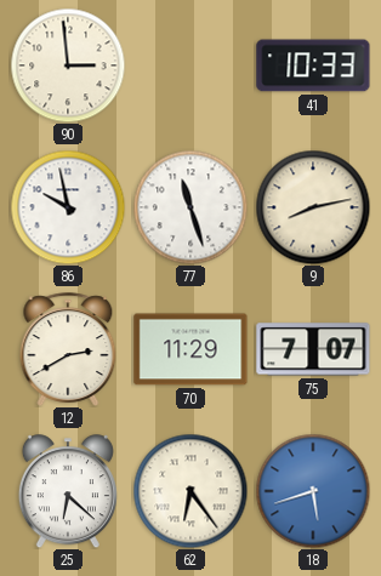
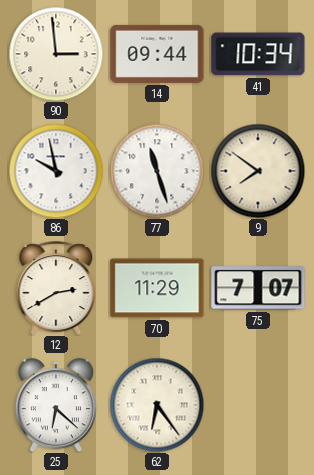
14: none -> 09:44 (157, 54)
41: 10:33 -> 10:34 (258, 54)
9: 8:13 -> 7:51 (258, 171)
18: 5:42 -> none (313, 491)
